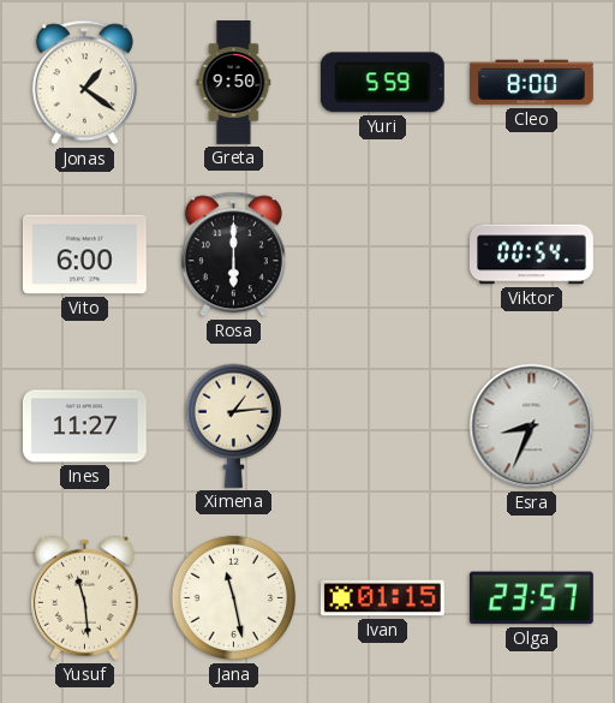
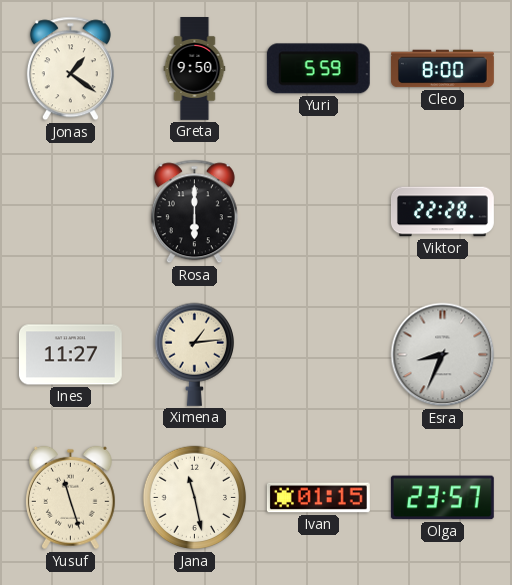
Vito: 6:00 -> none (84, 255)
Viktor: 00:54 -> 22:28 (442, 212)
Yusuf: 11:29 -> 11:27 (70, 498)
